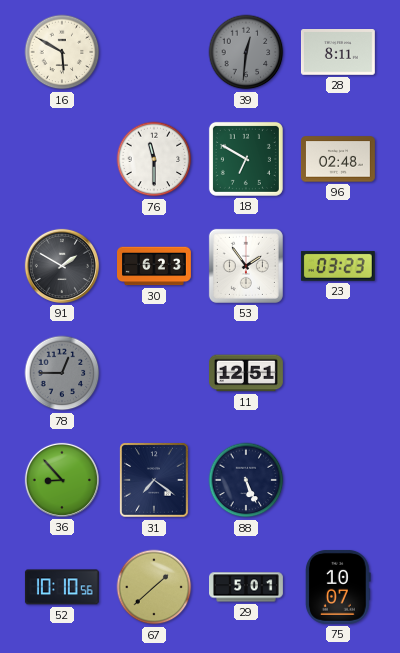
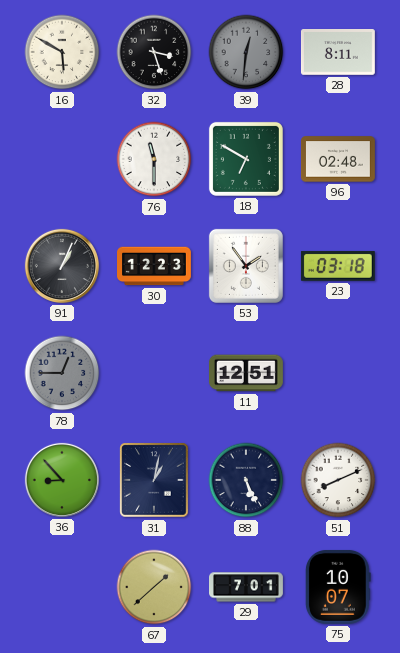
32: none -> 3:27 (154, 52)
91: 1:50 -> 1:04 (62, 266)
30: 6:23 -> 12:23 (155, 266)
23: 03:23 -> 03:18 (338, 266)
31: 7:21 -> 1:02 (154, 480)
51: none -> 8:11 (338, 480)
52: 10:10 -> none (62, 587)
29: 5:01 -> 7:01 (247, 587)
